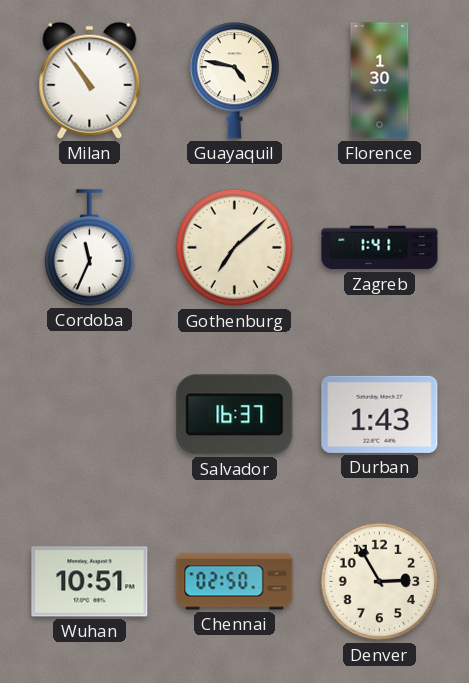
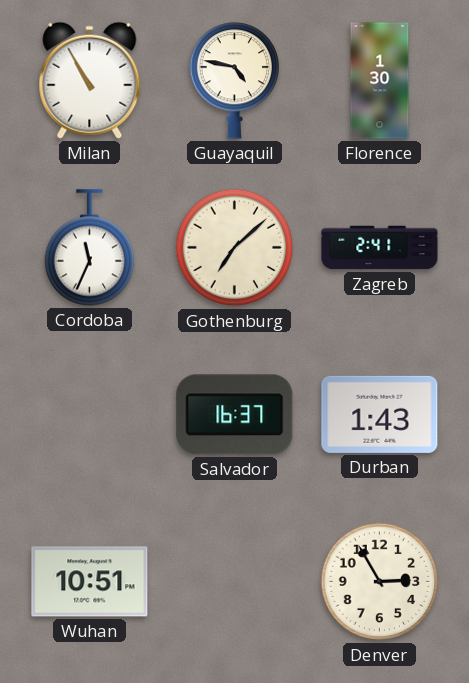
Milan: 10:54 -> 10:55 (90, 80)
Zagreb: 1:41 -> 2:41 (380, 248)
Chennai: 02:50 -> none (235, 582)
